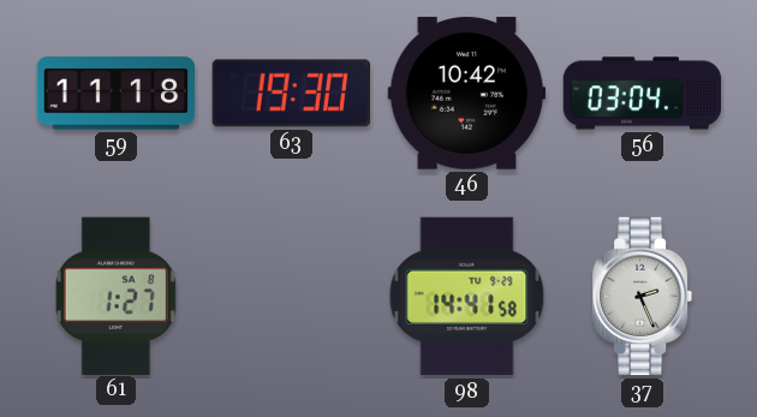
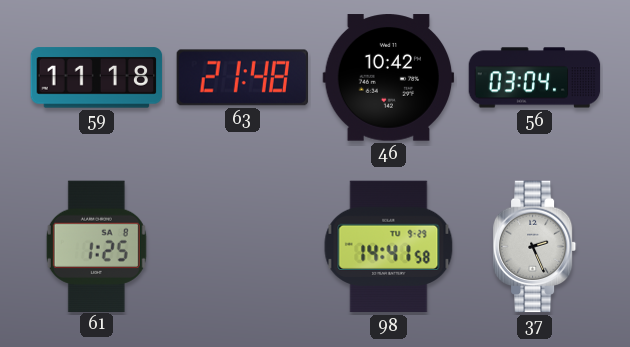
63: 19:30 -> 21:48 (242, 78)
61: 1:27 -> 1:25 (96, 246)
